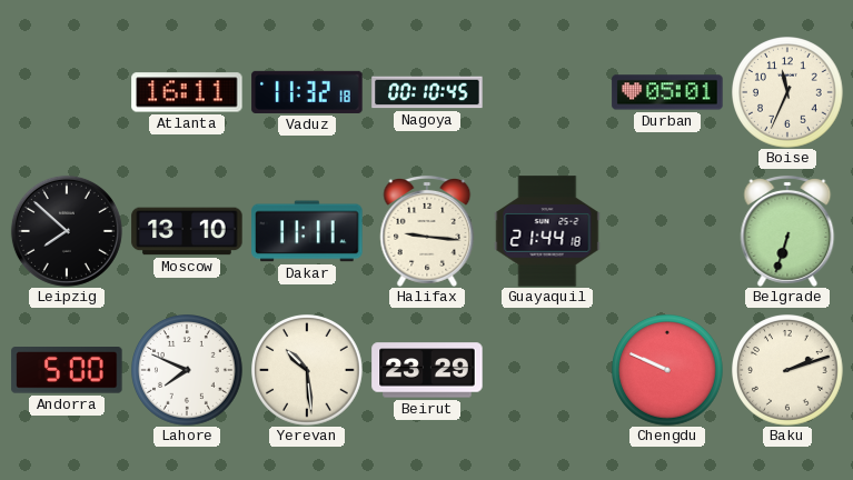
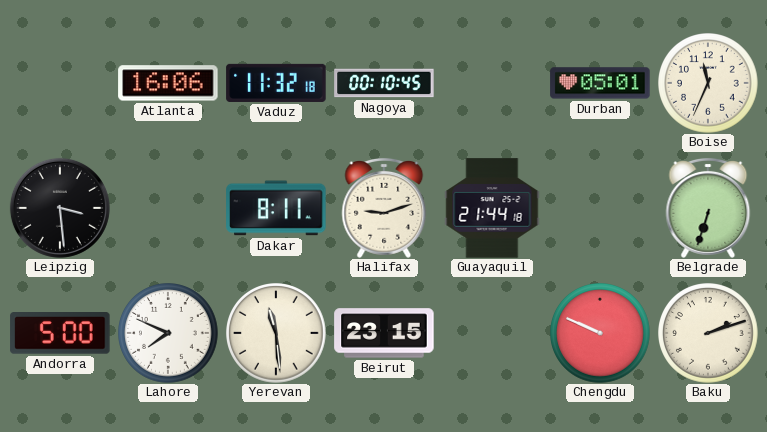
Atlanta: 16:11 -> 16:06 (168, 83)
Leipzig: 7:52 -> 3:29 (60, 208)
Moscow: 13:10 -> none (187, 231)
Dakar: 11:11 -> 8:11 (276, 208)
Halifax: 9:16 -> 9:12 (384, 208)
Yerevan: 10:29 -> 11:29 (277, 334)
Beirut: 23:29 -> 23:15 (384, 333)
